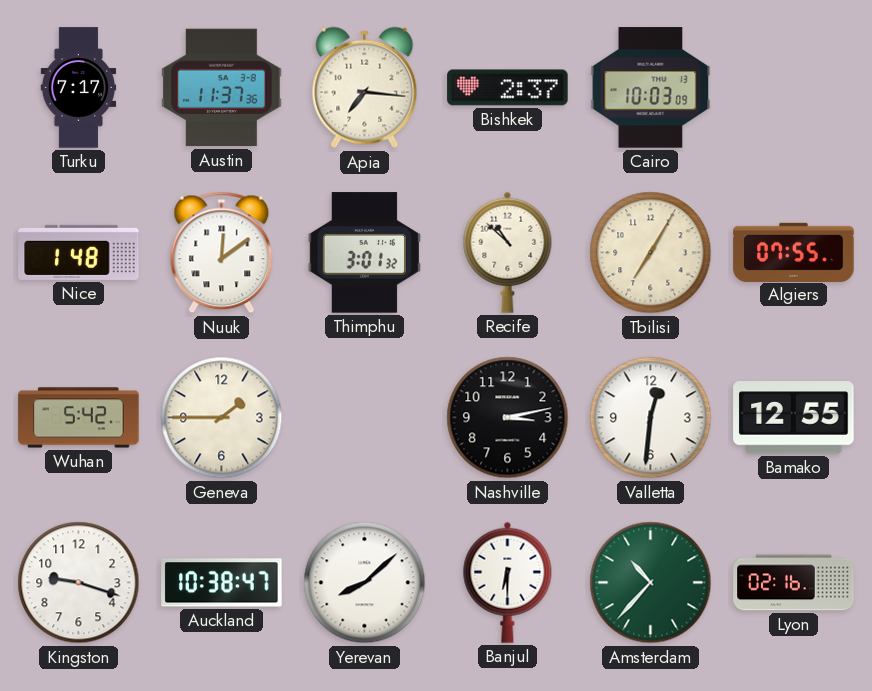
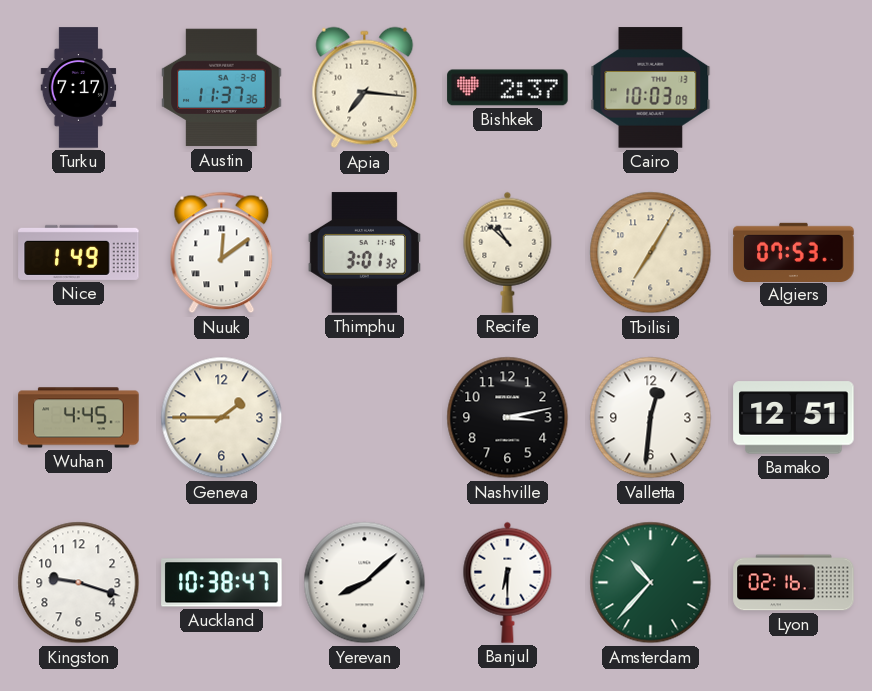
Nice: 1:48 -> 1:49 (79, 252)
Algiers: 07:55 -> 07:53 (794, 252)
Wuhan: 5:42 -> 4:45 (79, 418)
Bamako: 12:55 -> 12:51 (794, 418)
